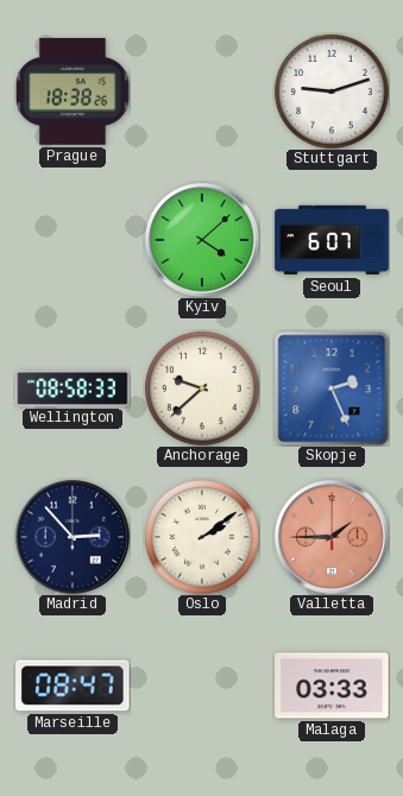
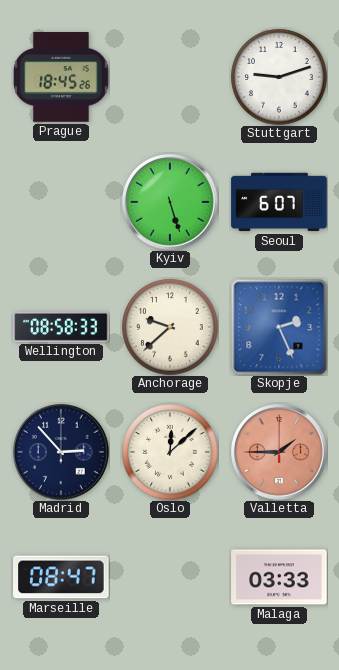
Prague: 18:38 -> 18:45 (62, 77)
Kyiv: 4:08 -> 5:27 (171, 203)
Oslo: 2:09 -> 12:08 (170, 452)
